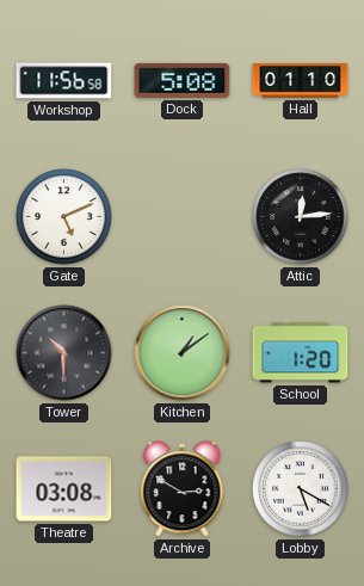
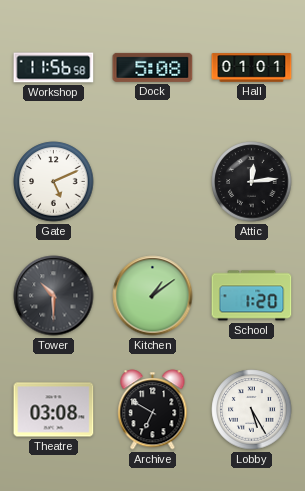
Hall: 01:10 -> 01:01 (252, 68)
Archive: 2:50 -> 6:50 (153, 410)
Lobby: 5:20 -> 5:25 (252, 410)
